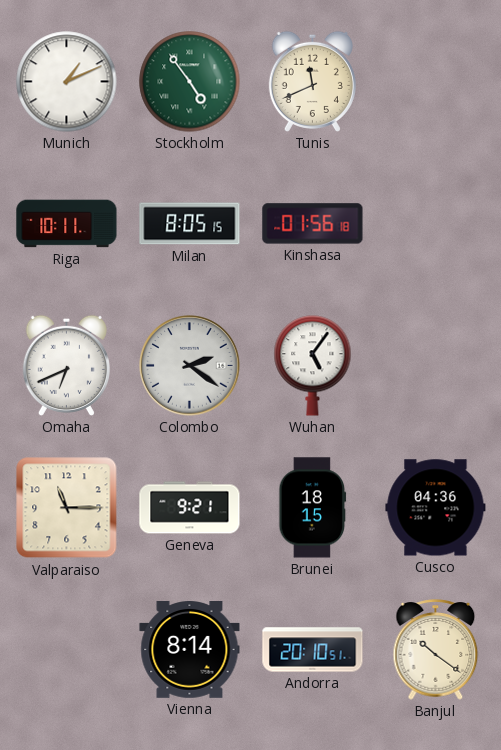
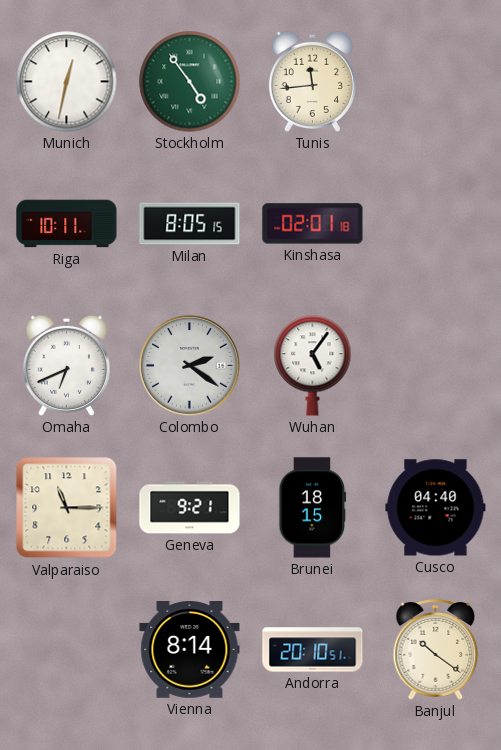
Munich: 1:11 -> 12:32 (67, 82)
Tunis: 11:41 -> 11:44 (312, 81)
Kinshasa: 01:56 -> 02:01 (313, 224)
Cusco: 04:36 -> 04:40 (436, 508)
